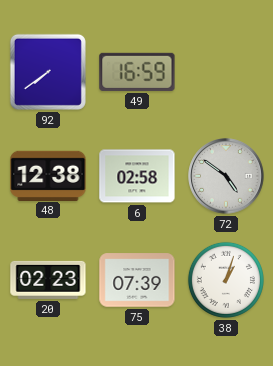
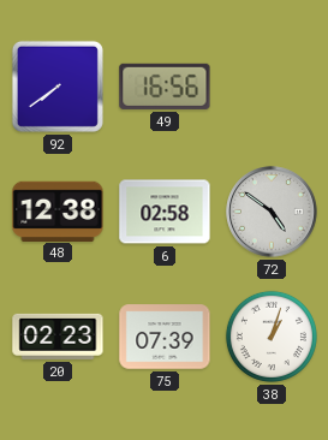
49: 16:59 -> 16:56 (165, 87)
